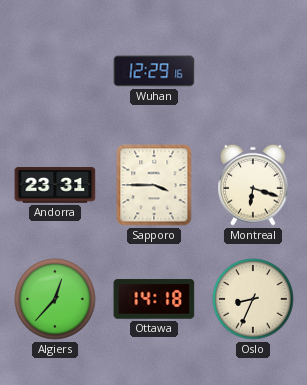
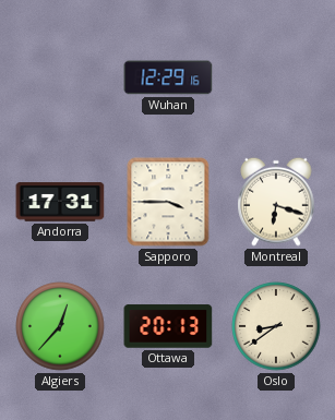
Andorra: 23:31 -> 17:31 (60, 202)
Ottawa: 14:18 -> 20:13 (168, 326)
Oslo: 8:34 -> 8:39 (276, 326)
